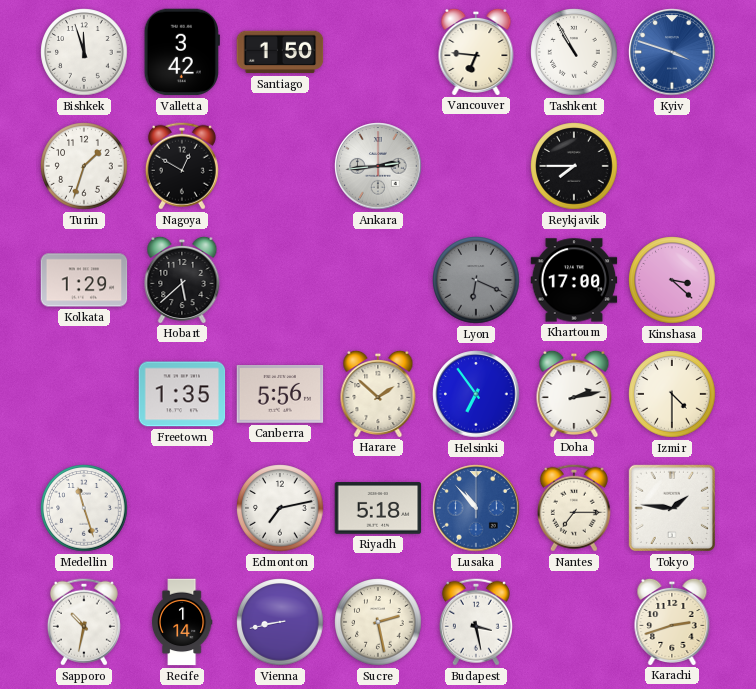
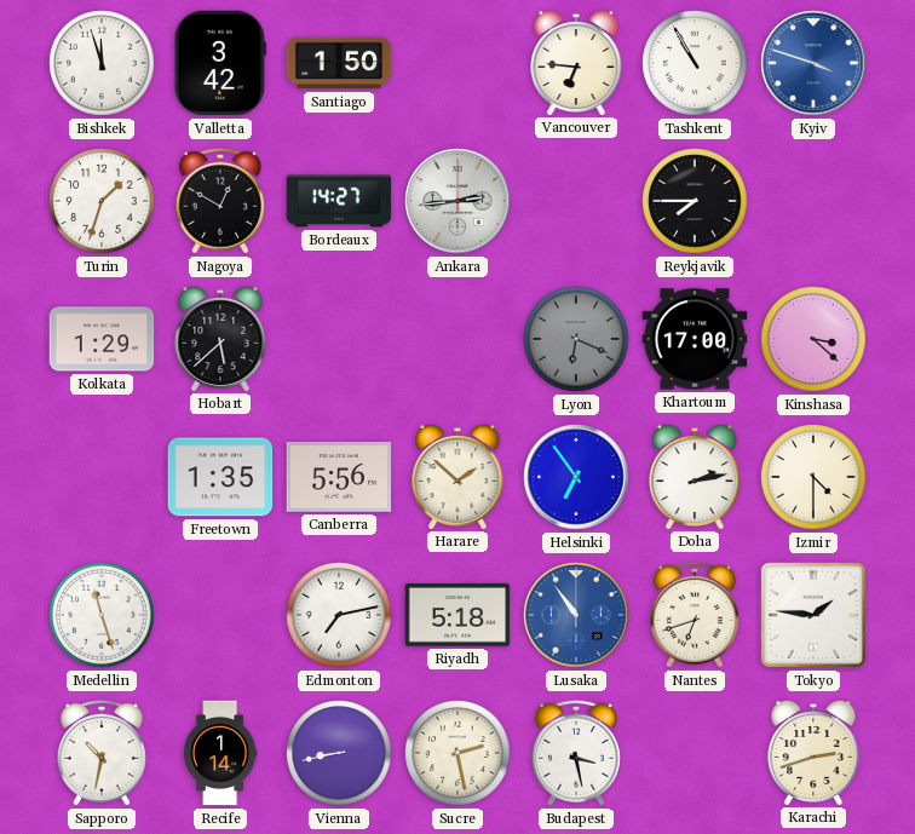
Bordeaux: none -> 14:27 (339, 201)
Lusaka: 10:53 -> 10:54 (576, 615)
Nantes: 7:15 -> 6:42 (695, 615)
